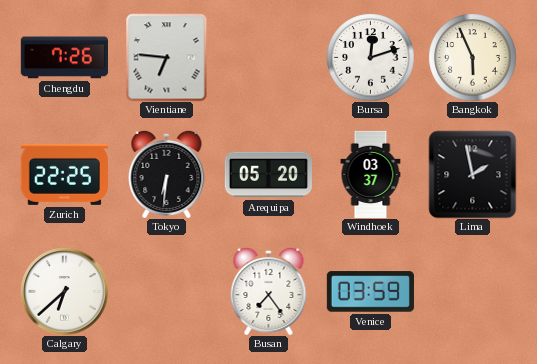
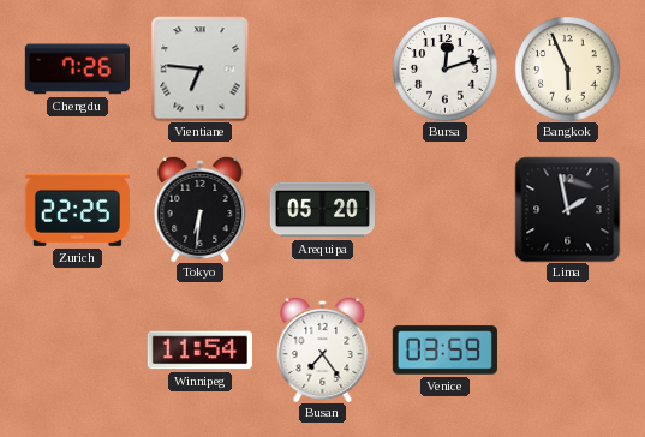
Windhoek: 03:37 -> none (371, 174)
Calgary: 6:38 -> none (64, 291)
Winnipeg: none -> 11:54 (199, 351)
